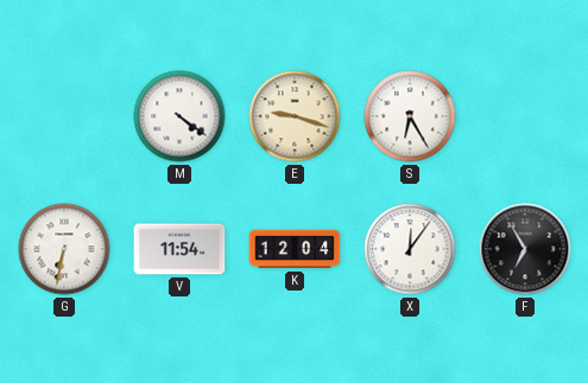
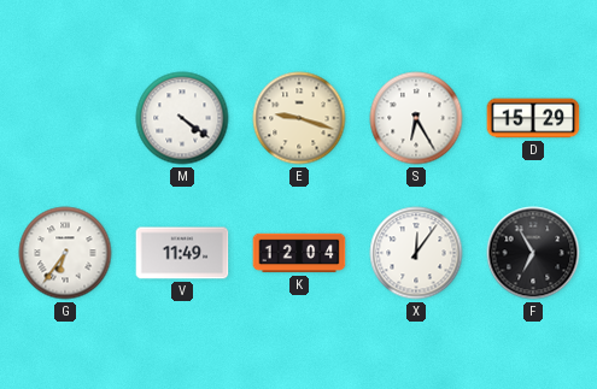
D: none -> 15:29 (533, 118)
G: 6:32 -> 6:36 (65, 253)
V: 11:54 -> 11:49 (182, 253)
